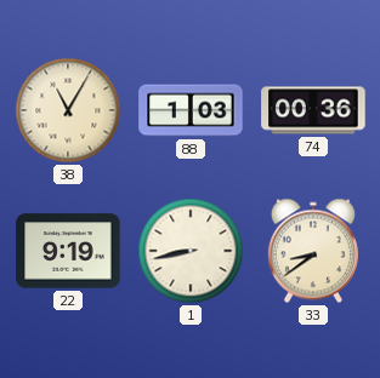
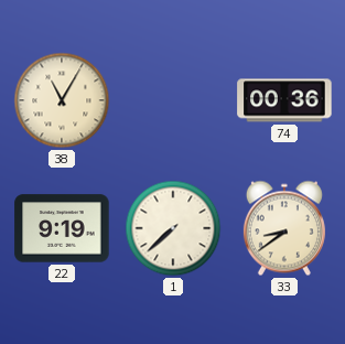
88: 1:03 -> none (191, 110)
1: 8:43 -> 7:38 (173, 228)
